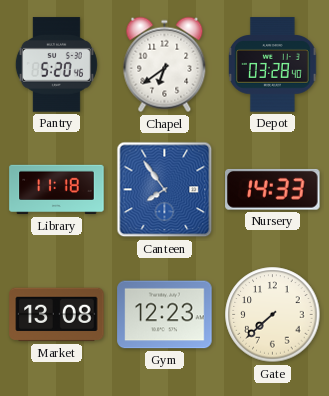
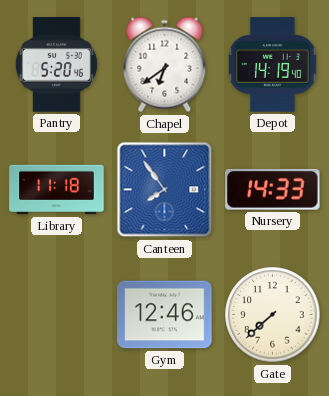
Depot: 03:28 -> 14:19 (273, 65)
Market: 13:08 -> none (57, 315)
Gym: 12:23 -> 12:46 (165, 315)
